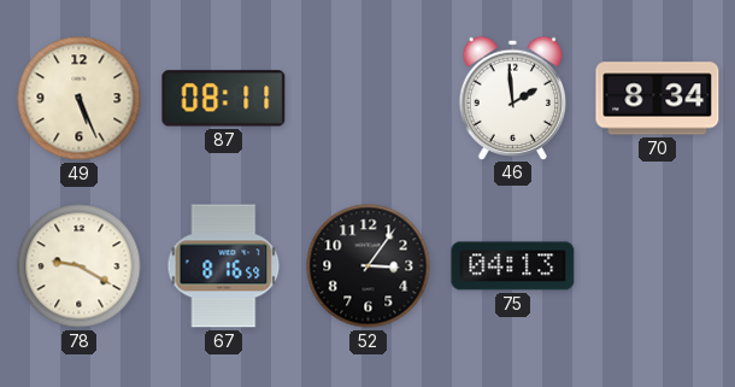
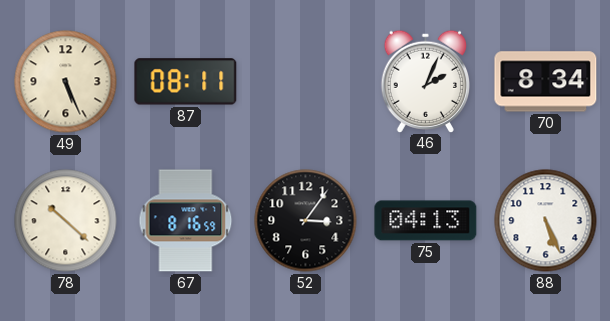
46: 1:59 -> 2:04 (425, 81)
78: 9:20 -> 10:22 (66, 221)
88: none -> 5:26 (546, 221)
